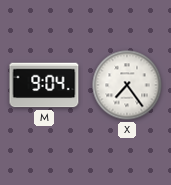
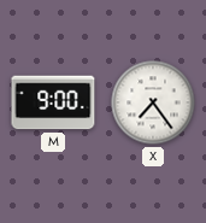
M: 9:04 -> 9:00 (53, 102)
